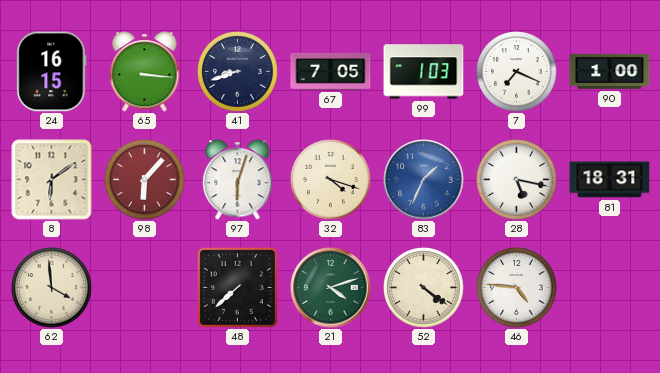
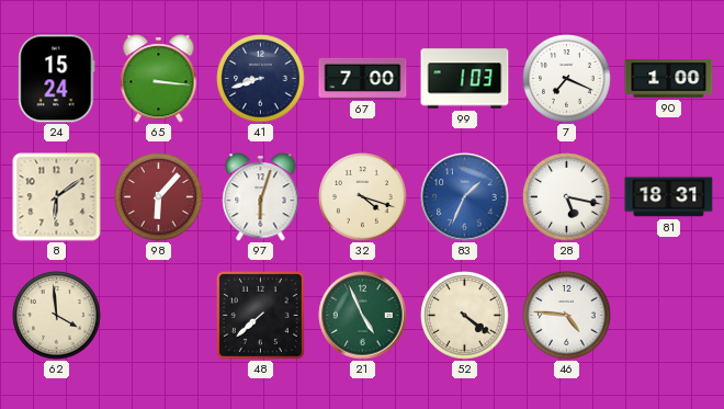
24: 16:15 -> 15:24 (57, 79)
67: 7:05 -> 7:00 (363, 78)
21: 4:12 -> 4:56 (363, 316)
